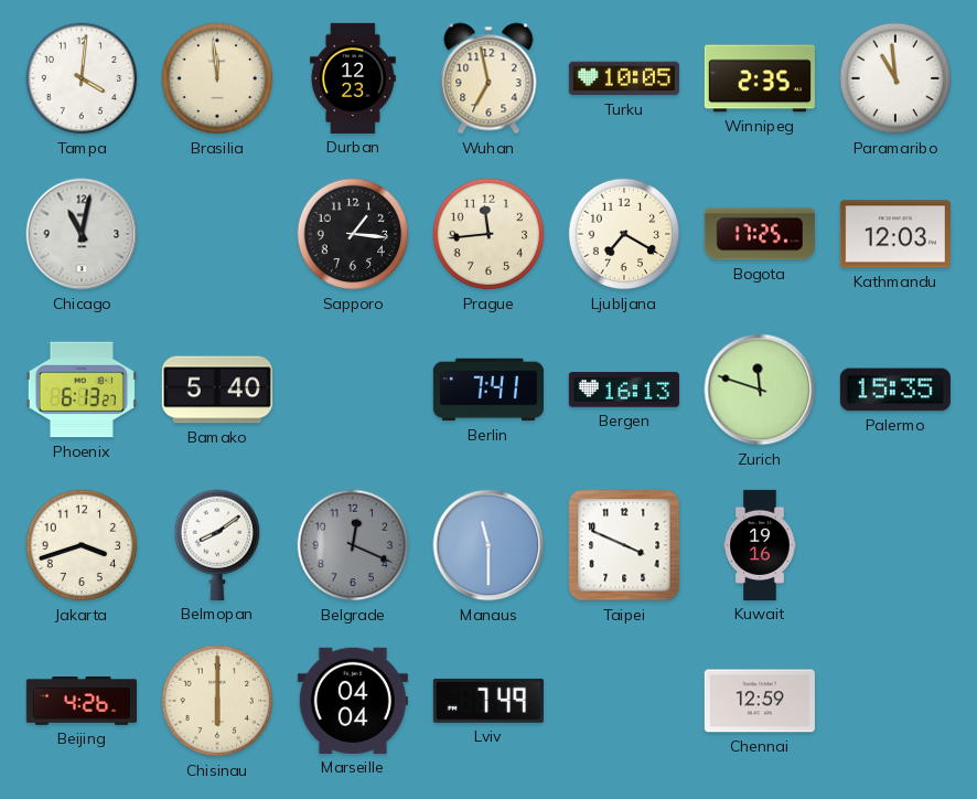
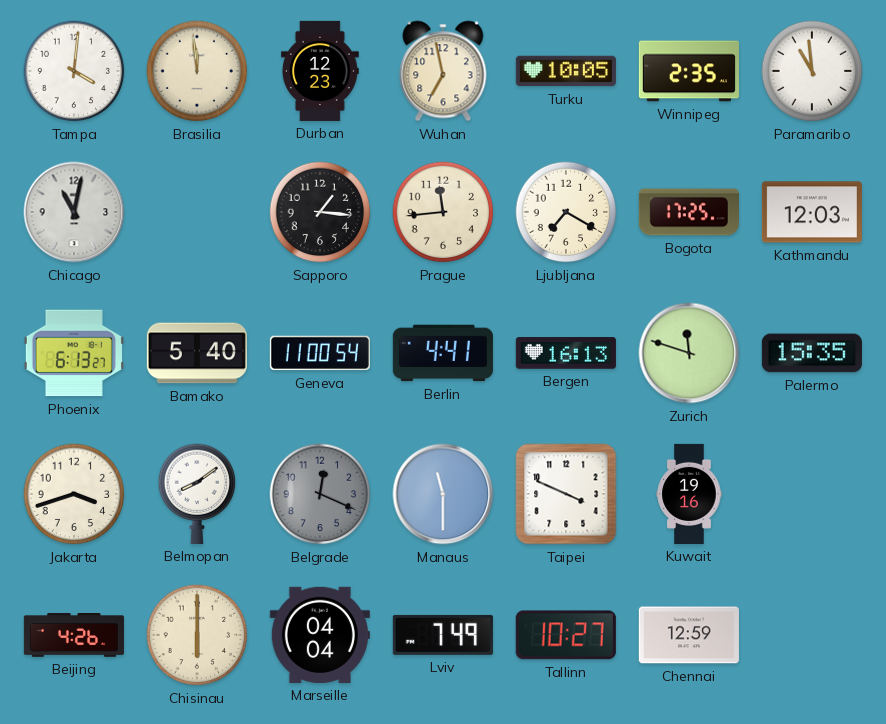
Geneva: none -> 11:00 (320, 353)
Berlin: 7:41 -> 4:41 (443, 353)
Tallinn: none -> 10:27 (566, 635)
